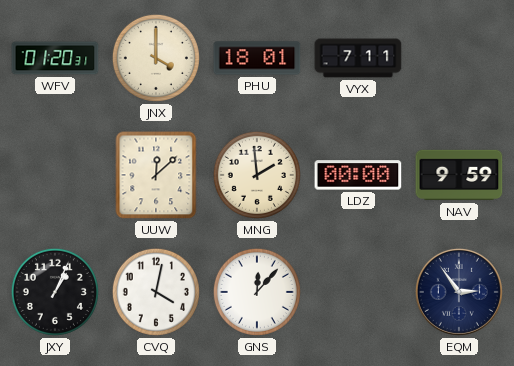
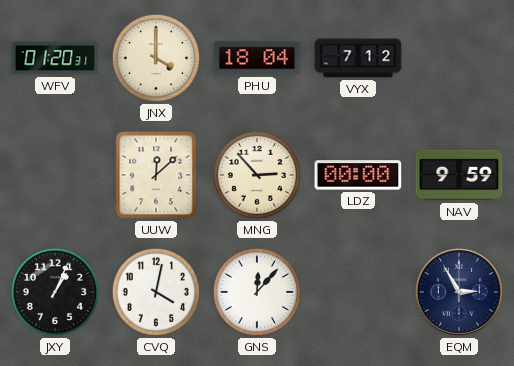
PHU: 18:01 -> 18:04 (257, 58)
VYX: 7:11 -> 7:12 (358, 58)
MNG: 1:59 -> 2:53 (257, 175)
EQM: 2:54 -> 2:55 (459, 292)
